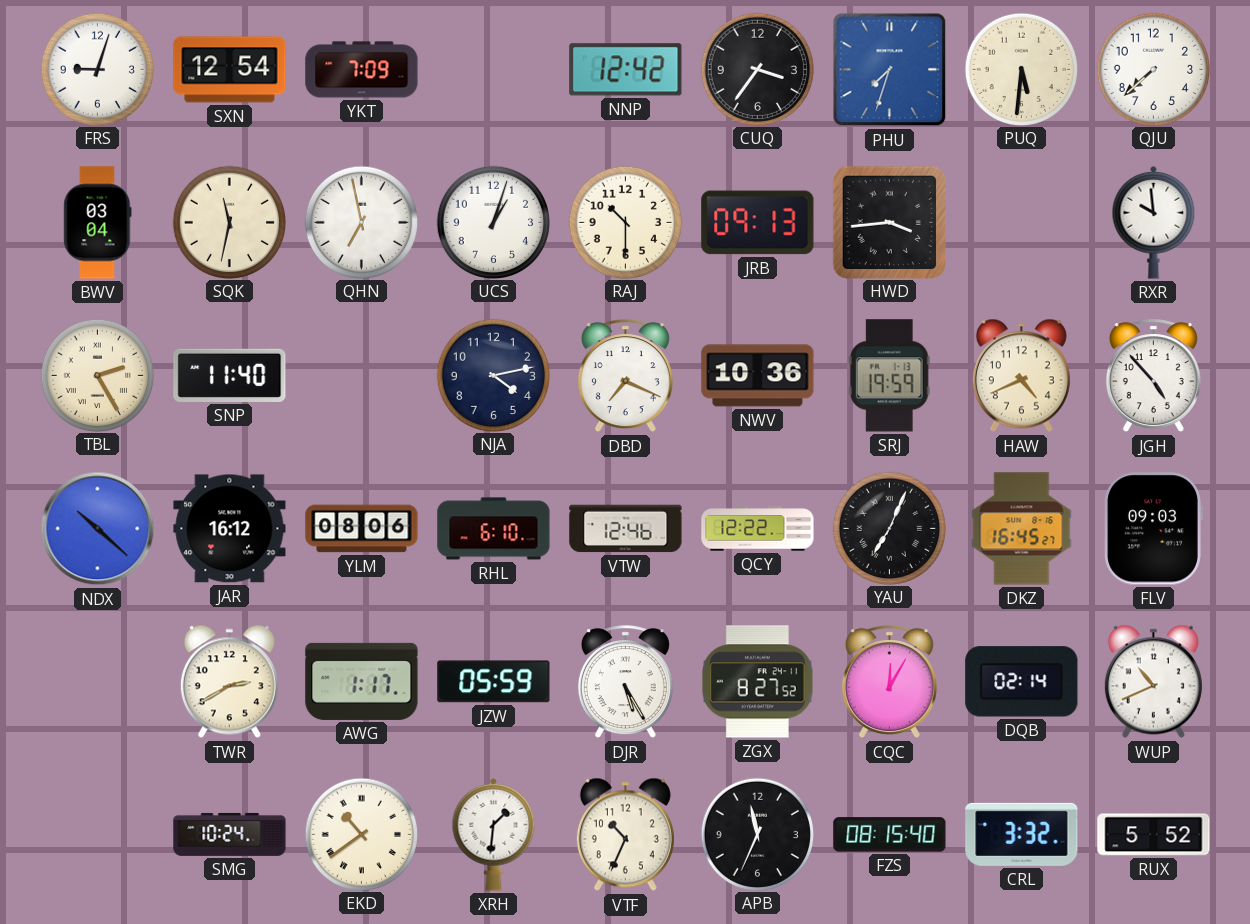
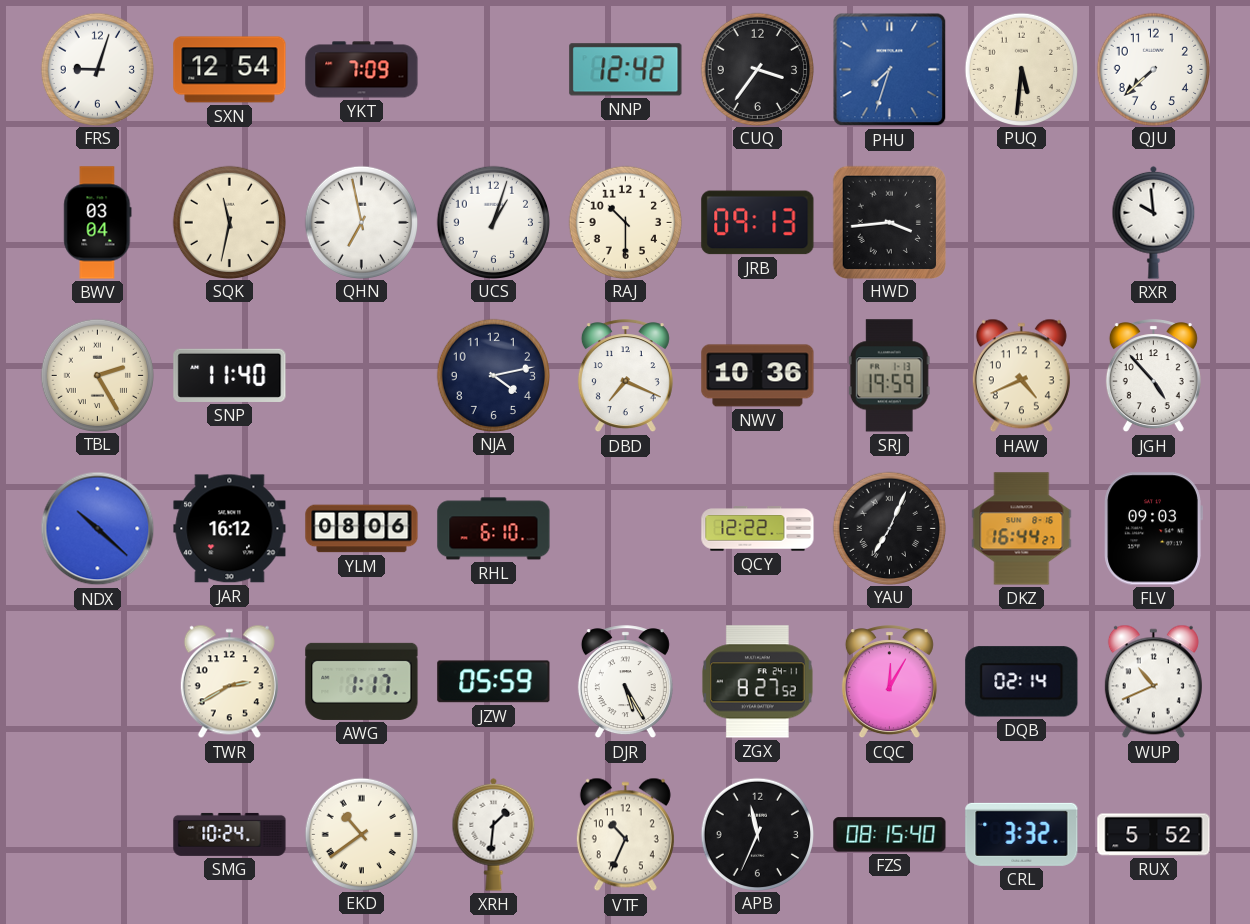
VTW: 12:46 -> none (626, 529)
DKZ: 16:45 -> 16:44 (1022, 529)
